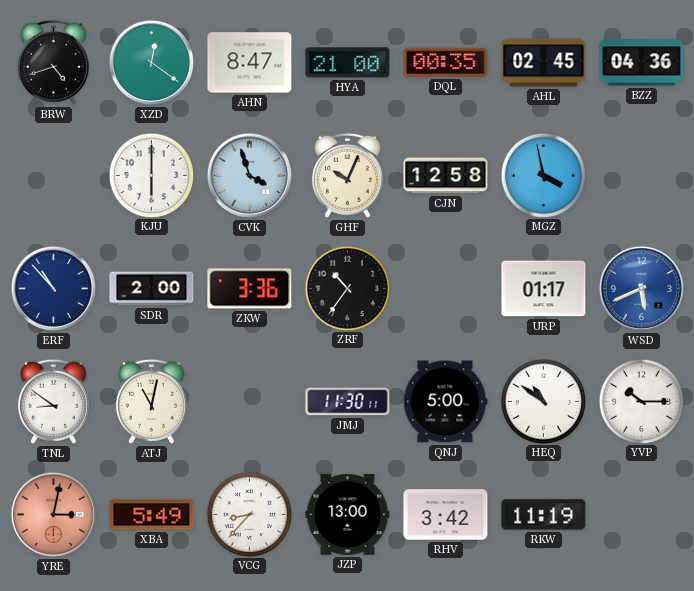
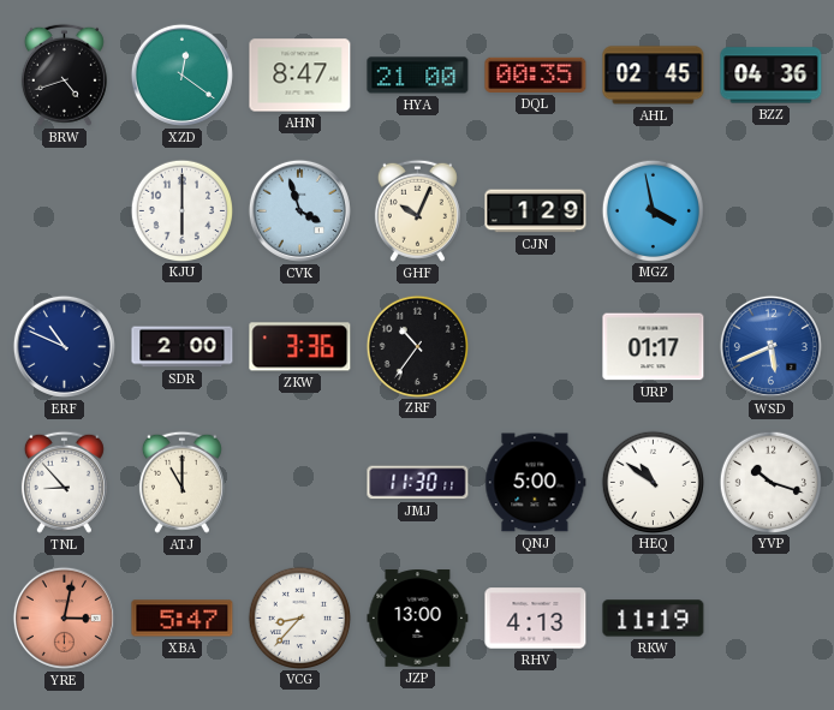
CJN: 12:58 -> 1:29 (536, 211)
ERF: 10:53 -> 10:49 (64, 346)
TNL: 8:51 -> 8:53 (64, 482)
ATJ: 11:02 -> 11:00 (181, 482)
YVP: 10:15 -> 10:18 (770, 482)
XBA: 5:49 -> 5:47 (183, 619)
RHV: 3:42 -> 4:13 (536, 619)
